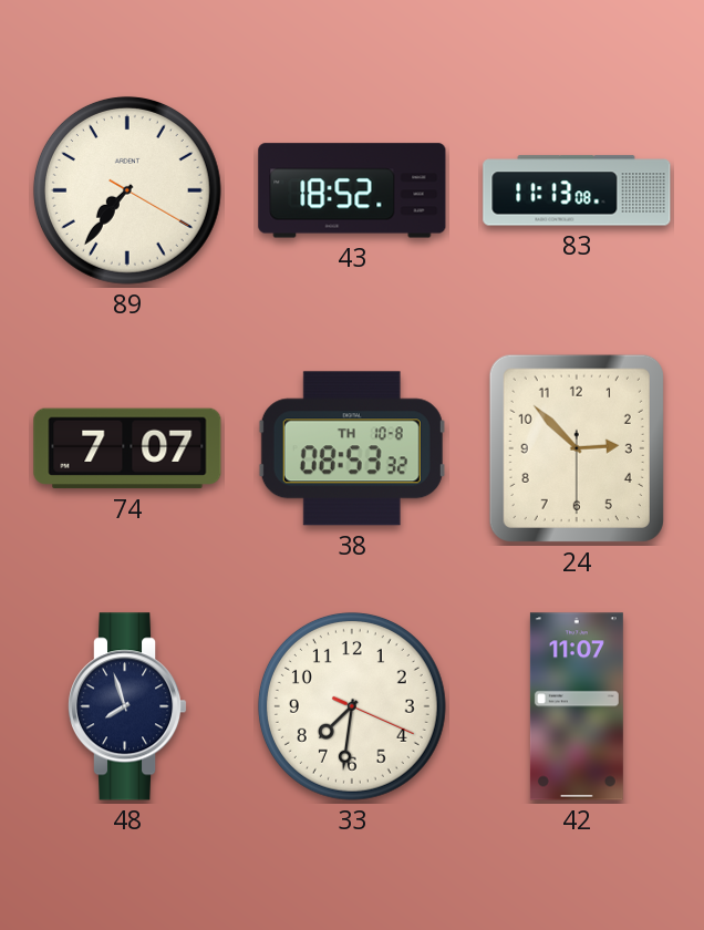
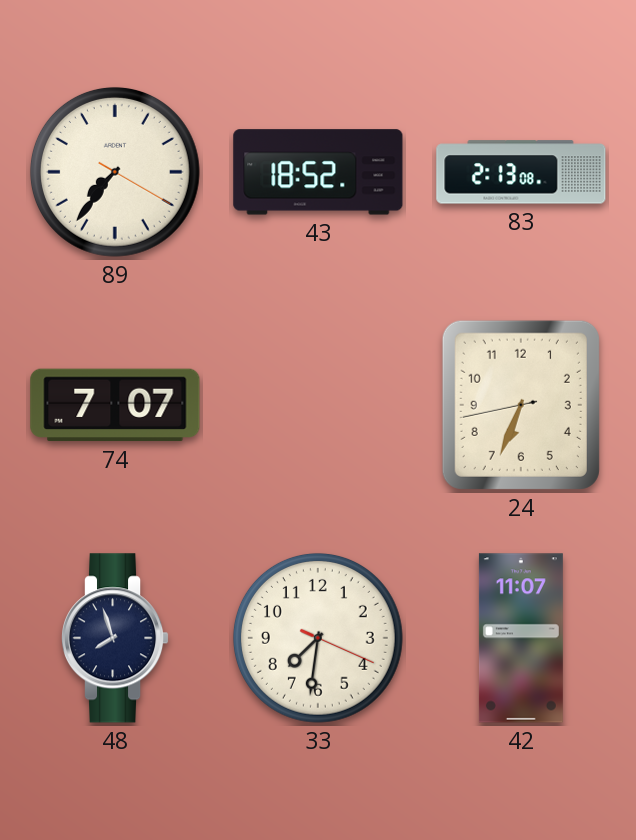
83: 11:13 -> 2:13 (521, 172)
38: 08:53 -> none (352, 448)
24: 2:52 -> 6:33 (521, 405)
